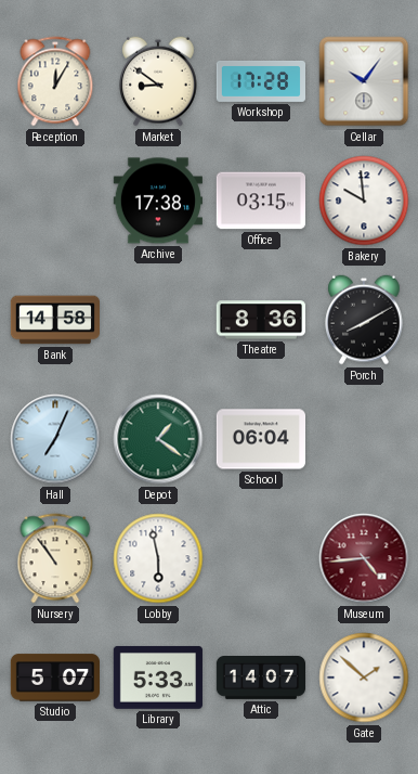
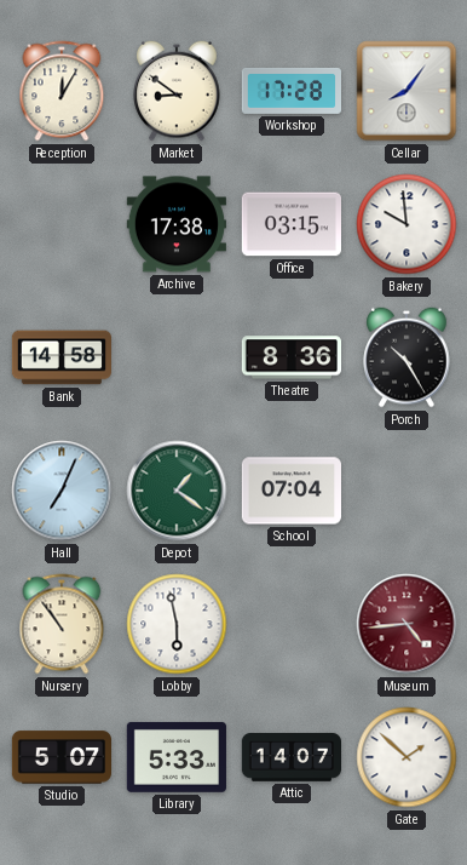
Cellar: 10:06 -> 8:06 (407, 91)
Porch: 8:10 -> 10:25 (407, 357)
School: 06:04 -> 07:04 (290, 491)
